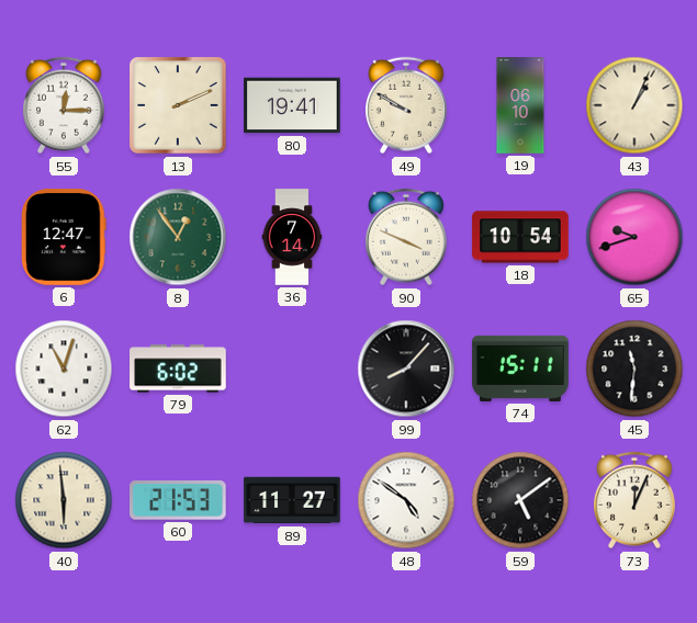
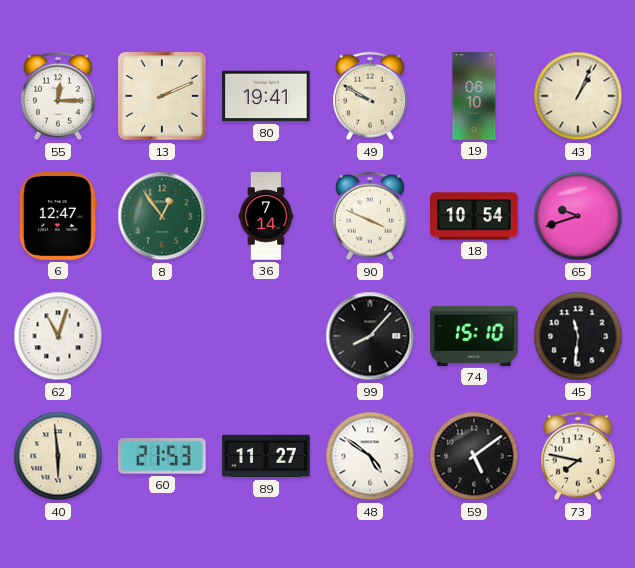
79: 6:02 -> none (178, 369)
74: 15:11 -> 15:10 (474, 336)
73: 12:04 -> 7:47 (579, 456)
